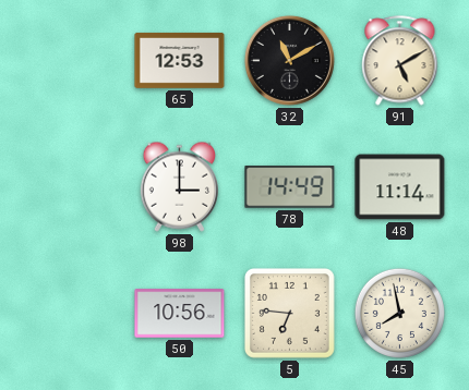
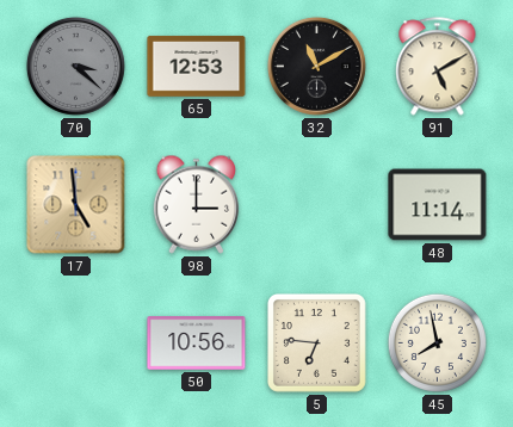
70: none -> 3:22 (75, 66)
17: none -> 4:59 (76, 205)
78: 14:49 -> none (290, 187)
